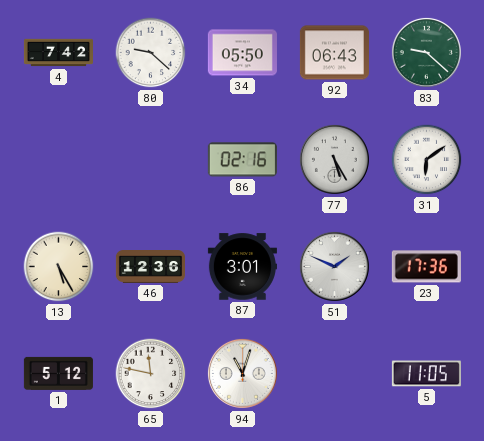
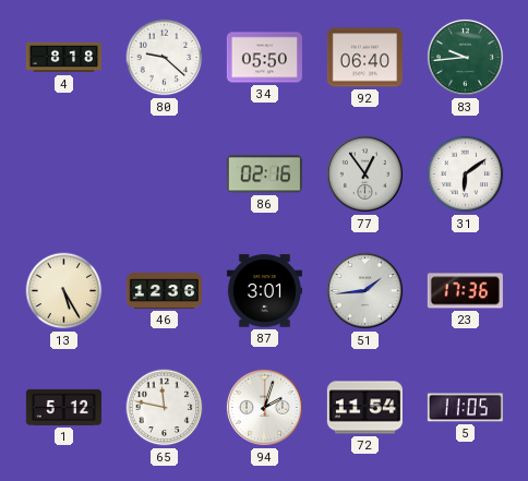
4: 7:42 -> 8:18 (63, 58)
92: 06:43 -> 06:40 (364, 58)
83: 9:22 -> 9:44 (465, 57)
77: 5:25 -> 12:54 (364, 173)
51: 1:49 -> 1:44 (364, 290)
94: 11:03 -> 2:03 (264, 407)
72: none -> 11:54 (364, 408)
